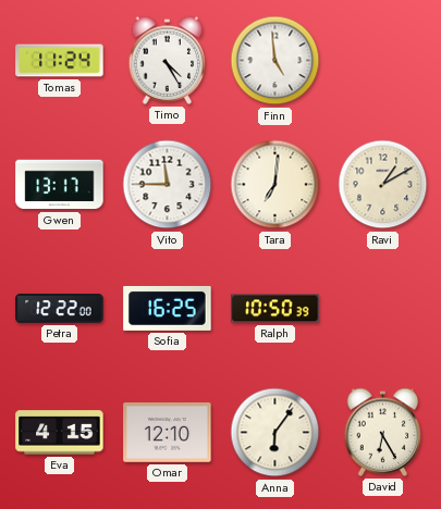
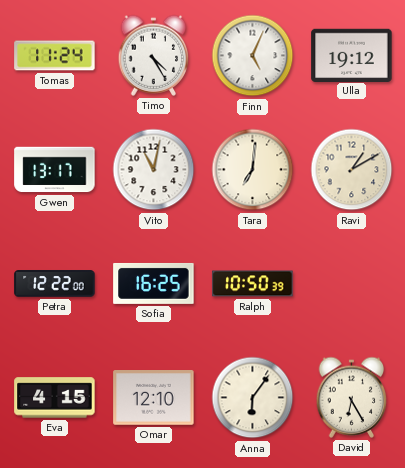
Finn: 4:59 -> 5:04 (253, 56)
Ulla: none -> 19:12 (352, 55)
Vito: 11:45 -> 11:02 (154, 170)
